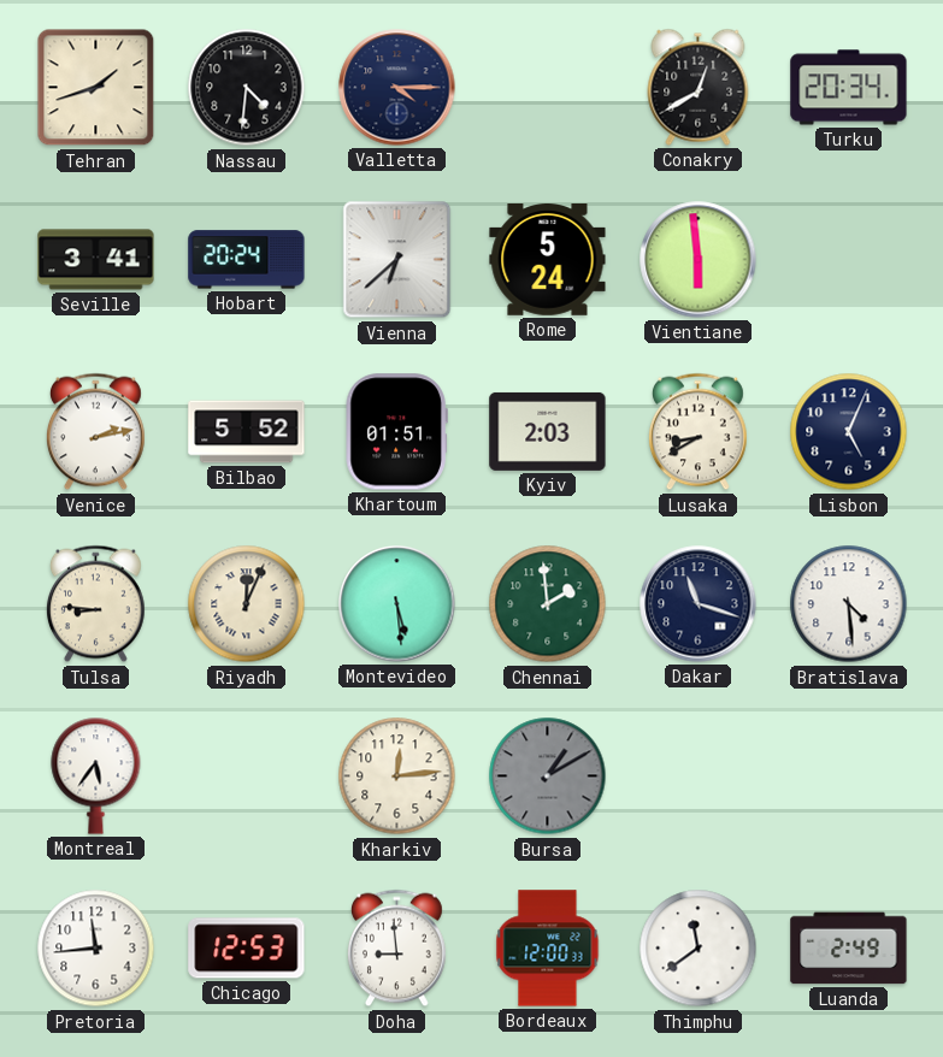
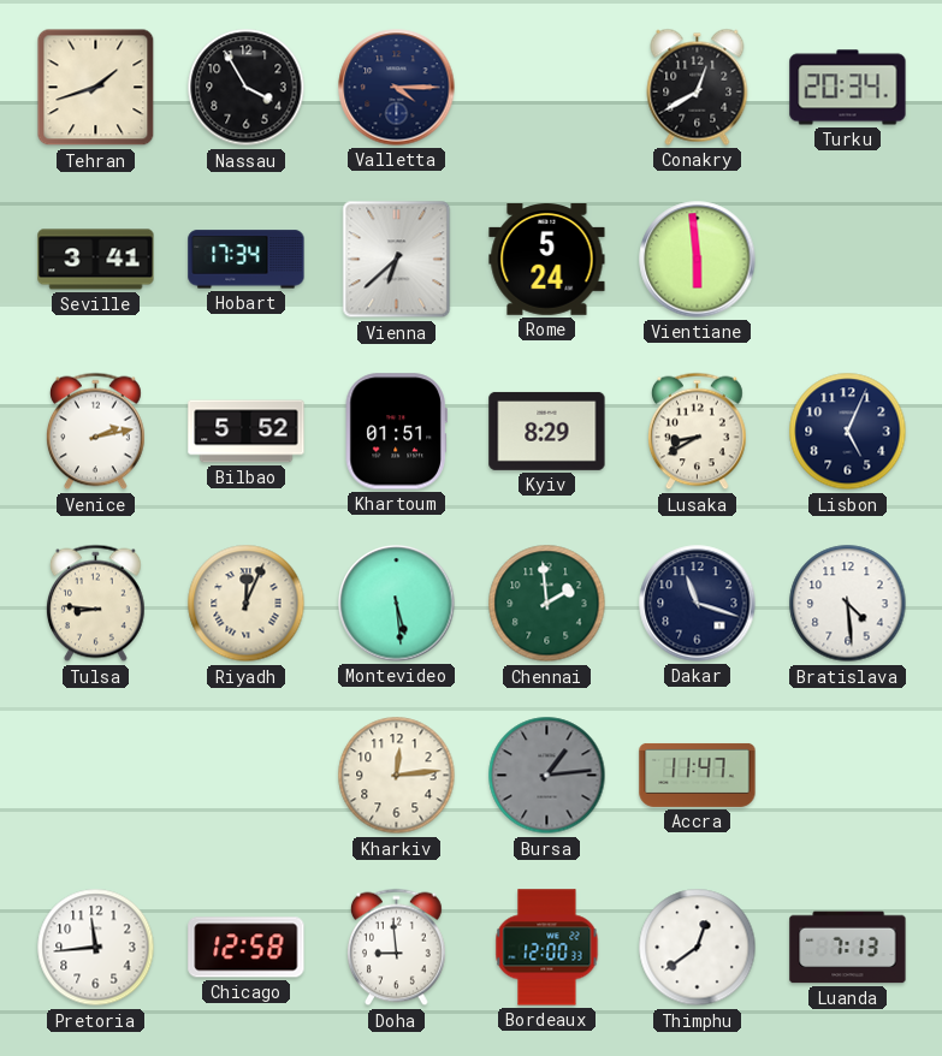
Nassau: 4:31 -> 3:55 (247, 88)
Hobart: 20:24 -> 17:34 (247, 260)
Kyiv: 2:03 -> 8:29 (547, 431)
Montreal: 5:36 -> none (96, 775)
Bursa: 1:10 -> 1:14 (547, 776)
Accra: none -> 11:47 (698, 775)
Chicago: 12:53 -> 12:58 (247, 948)
Thimphu: 11:39 -> 12:39 (698, 948)
Luanda: 2:49 -> 7:13 (848, 948)
